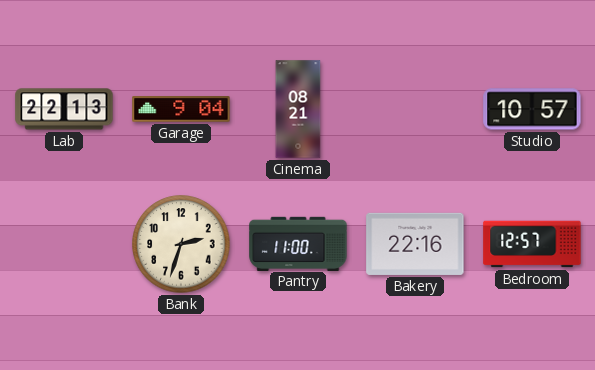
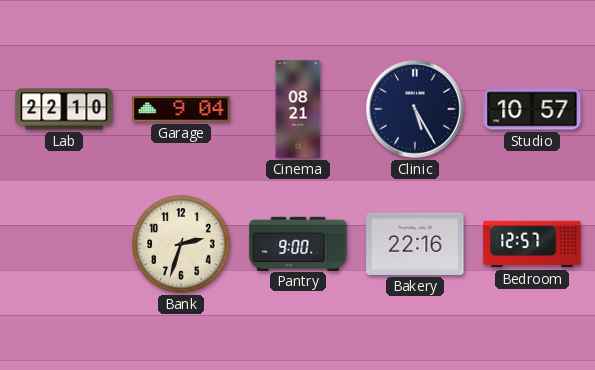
Lab: 22:13 -> 22:10 (64, 109)
Clinic: none -> 5:25 (416, 110)
Pantry: 11:00 -> 9:00 (298, 243)
